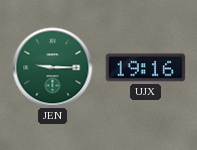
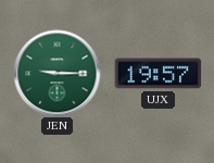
UJX: 19:16 -> 19:57 (158, 74)
